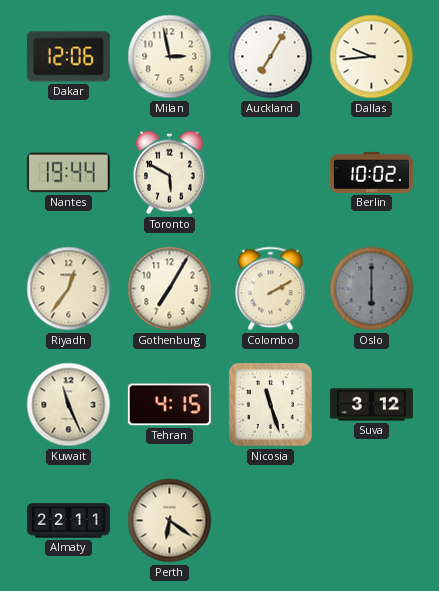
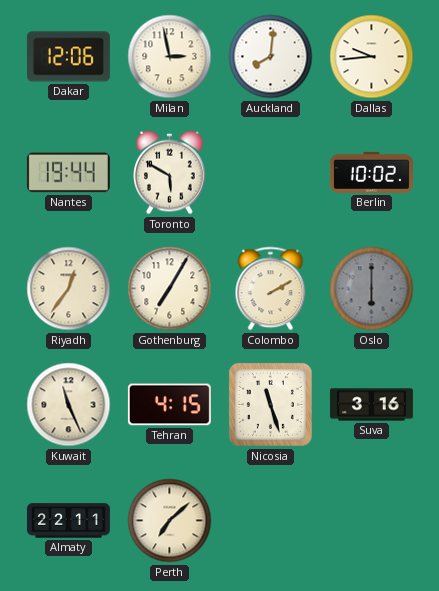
Auckland: 7:05 -> 8:01 (271, 57)
Suva: 3:12 -> 3:16 (371, 405)
Perth: 6:21 -> 7:08 (170, 521)
